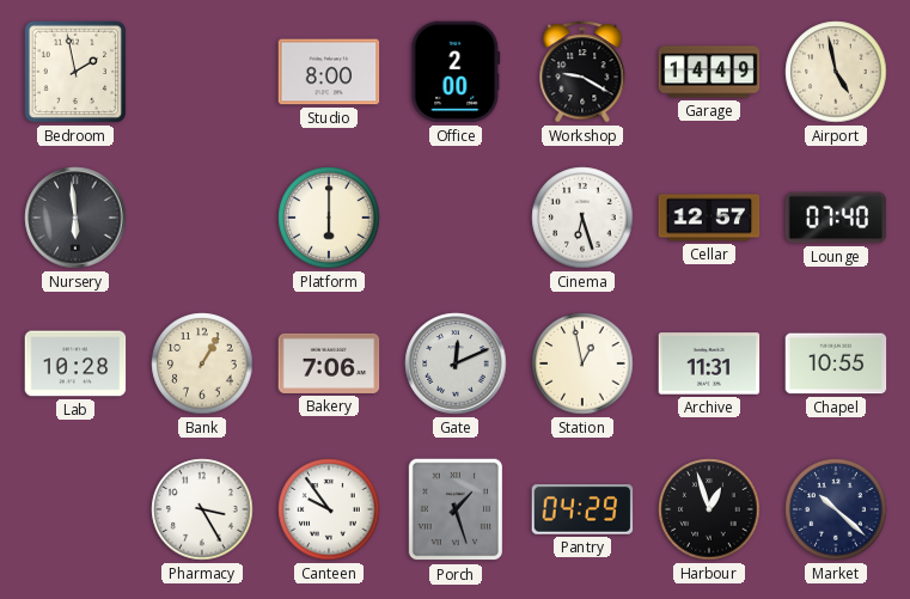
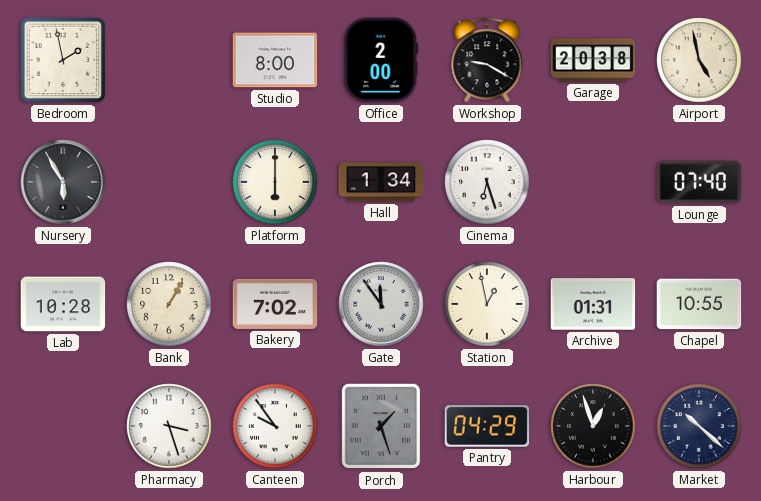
Garage: 14:49 -> 20:38 (593, 60)
Nursery: 5:59 -> 5:55 (63, 182)
Hall: none -> 1:34 (381, 182)
Cellar: 12:57 -> none (709, 218)
Bakery: 7:06 -> 7:02 (275, 304)
Gate: 12:11 -> 11:54 (381, 304)
Archive: 11:31 -> 01:31 (593, 304)
Pharmacy: 3:25 -> 3:27 (169, 426)
